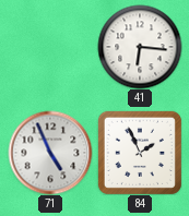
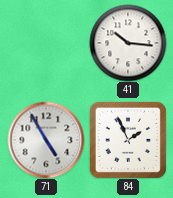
41: 6:16 -> 10:16 (128, 43)
71: 4:56 -> 4:55 (46, 140)
